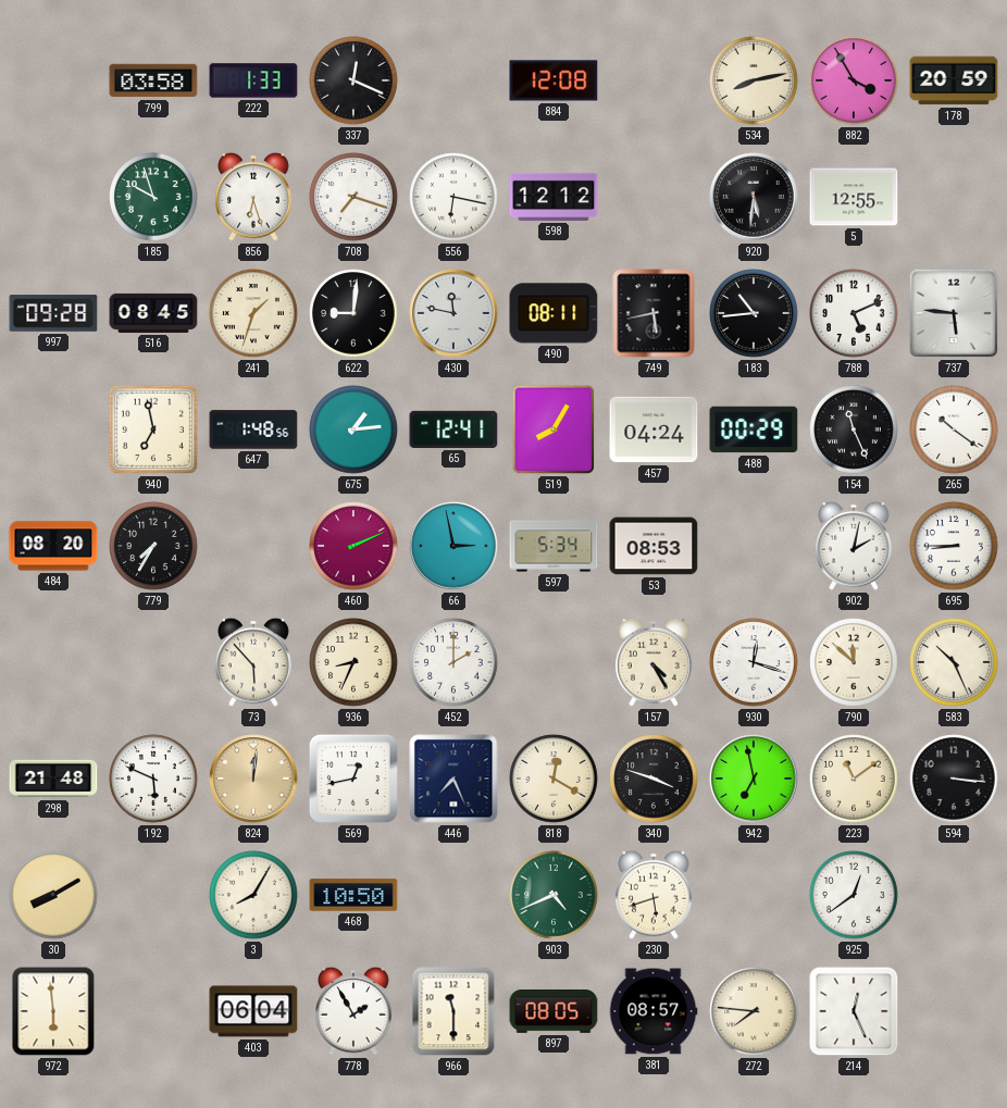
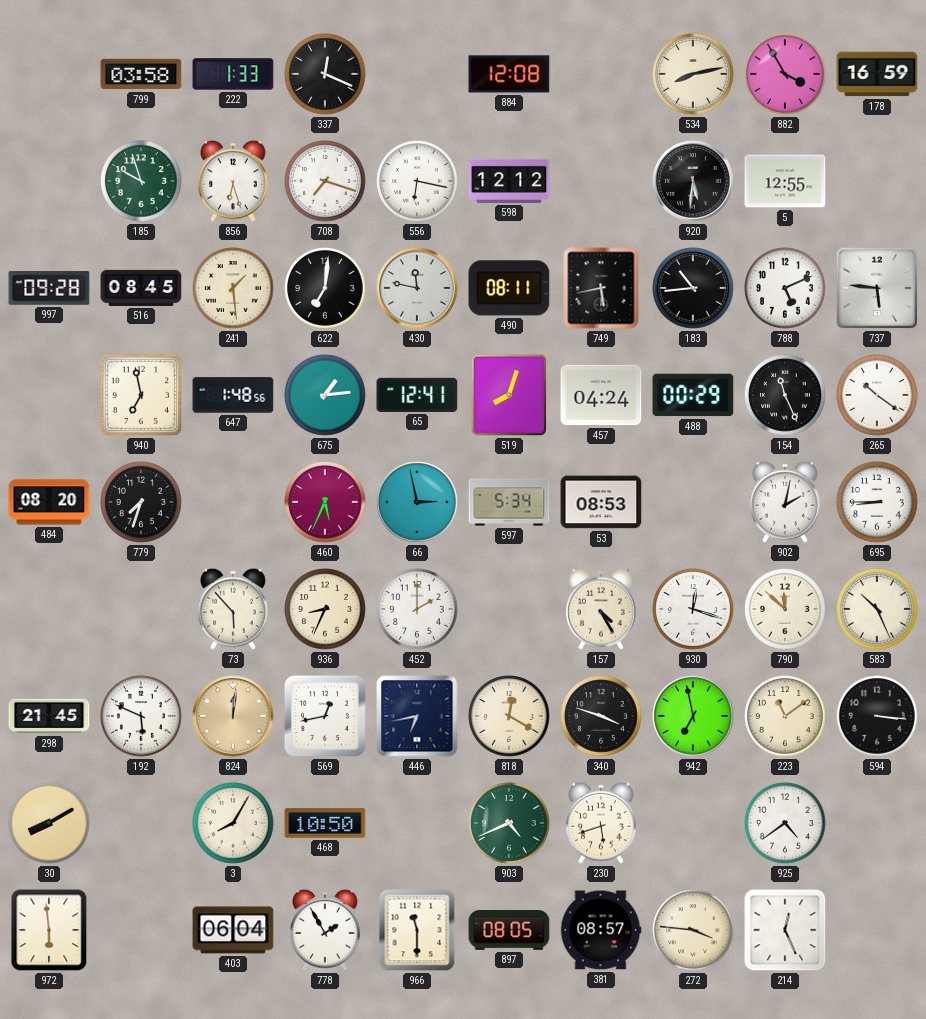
178: 20:59 -> 16:59 (877, 74)
241: 1:33 -> 1:29 (233, 288)
622: 9:01 -> 7:01 (325, 288)
519: 8:05 -> 8:03 (508, 395)
779: 7:35 -> 7:33 (141, 502)
460: 2:11 -> 5:34 (325, 502)
298: 21:48 -> 21:45 (49, 716)
446: 7:26 -> 6:43 (417, 716)
925: 12:39 -> 4:39 (785, 823)
272: 7:46 -> 3:46 (693, 930)
